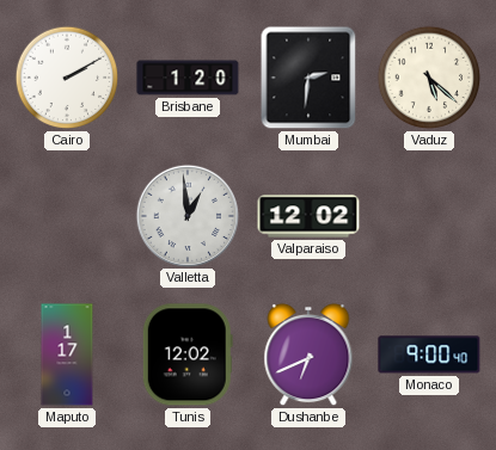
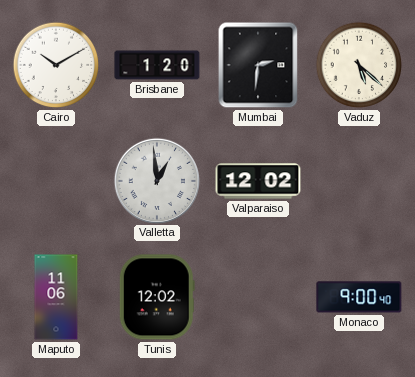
Cairo: 2:10 -> 10:10 (56, 65)
Maputo: 1:17 -> 11:06 (56, 297)
Dushanbe: 6:41 -> none (308, 355)
